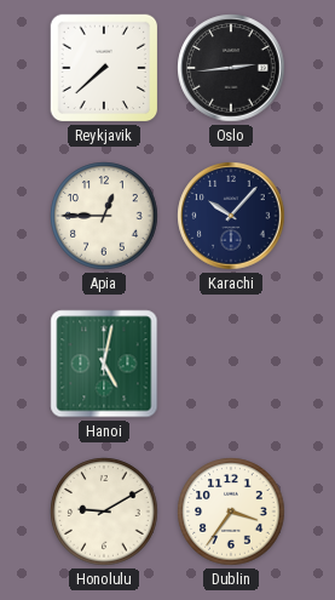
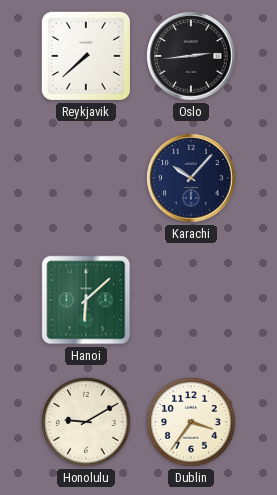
Apia: 12:45 -> none (104, 216)
Hanoi: 5:02 -> 6:08 (86, 300)
